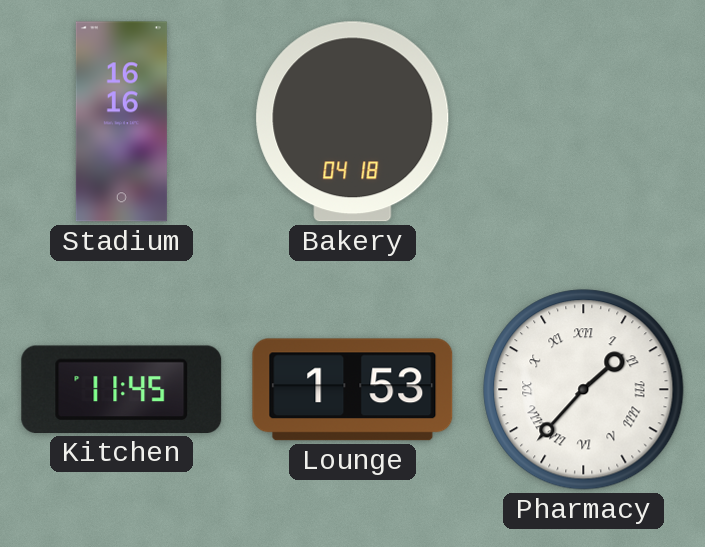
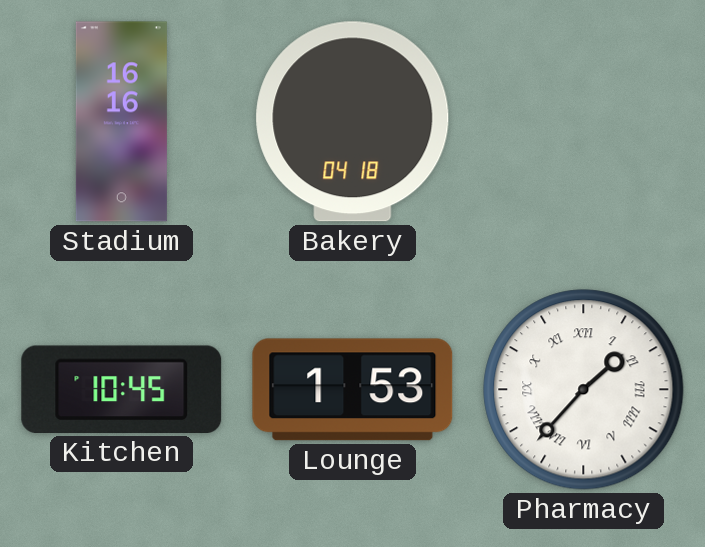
Kitchen: 11:45 -> 10:45 (122, 389)
